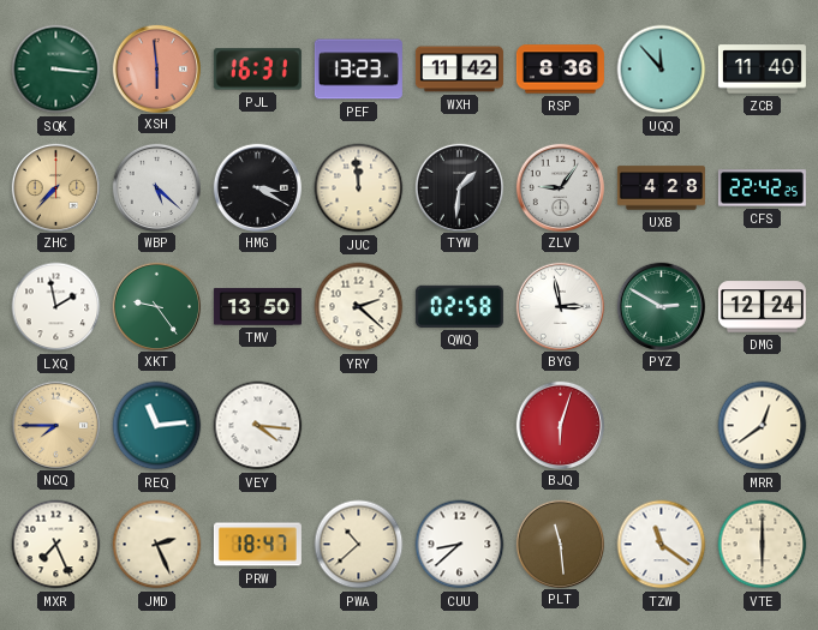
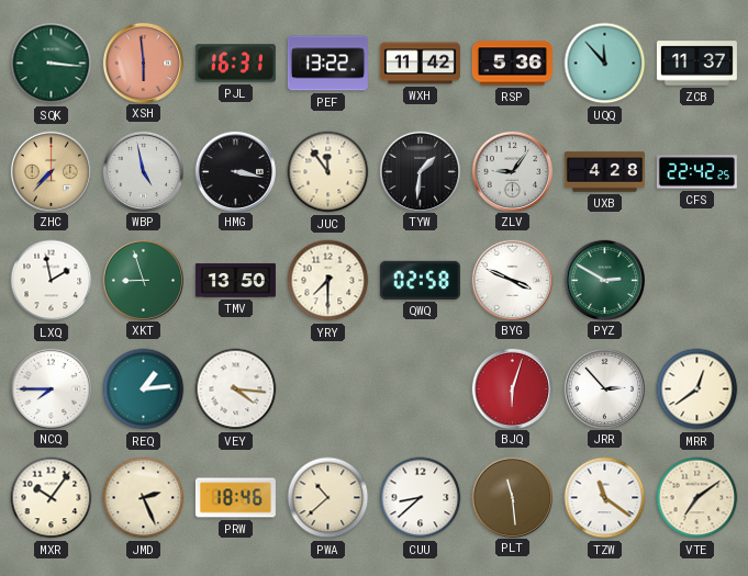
PEF: 13:23 -> 13:22 (327, 64)
RSP: 8:36 -> 5:36 (512, 64)
ZCB: 11:40 -> 11:37 (696, 64)
WBP: 5:22 -> 4:58 (143, 171)
HMG: 3:20 -> 3:17 (235, 171)
JUC: 11:59 -> 11:54 (328, 172)
XKT: 9:24 -> 8:57 (143, 280)
YRY: 2:22 -> 7:30 (328, 281)
BYG: 2:58 -> 3:49 (512, 280)
DMG: 12:24 -> none (762, 307)
NCQ dial: champagne -> white (51, 388)
REQ: 11:14 -> 1:14 (144, 389)
JRR: none -> 2:53 (604, 388)
MXR: 7:26 -> 10:06 (52, 498)
PRW: 18:47 -> 18:46 (235, 498)
VTE: 6:00 -> 7:09 (697, 498)
